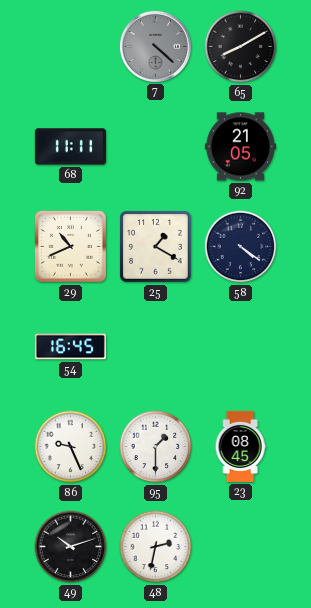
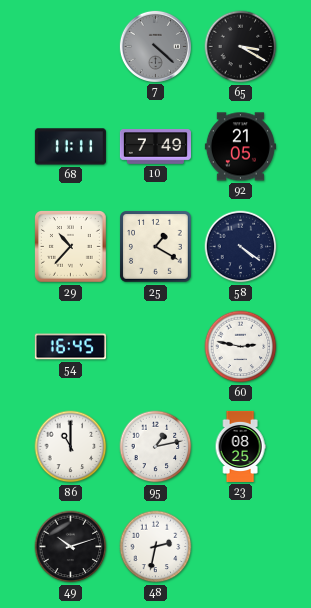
65: 8:10 -> 3:20 (241, 47)
10: none -> 7:49 (155, 147)
29: 10:41 -> 10:37 (71, 247)
60: none -> 2:47 (241, 347)
86: 9:26 -> 11:00 (71, 447)
95: 1:30 -> 1:13 (156, 447)
23: 08:45 -> 08:25 (240, 446)
